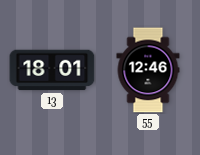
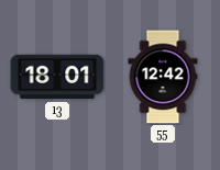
55: 12:46 -> 12:42 (163, 77)
